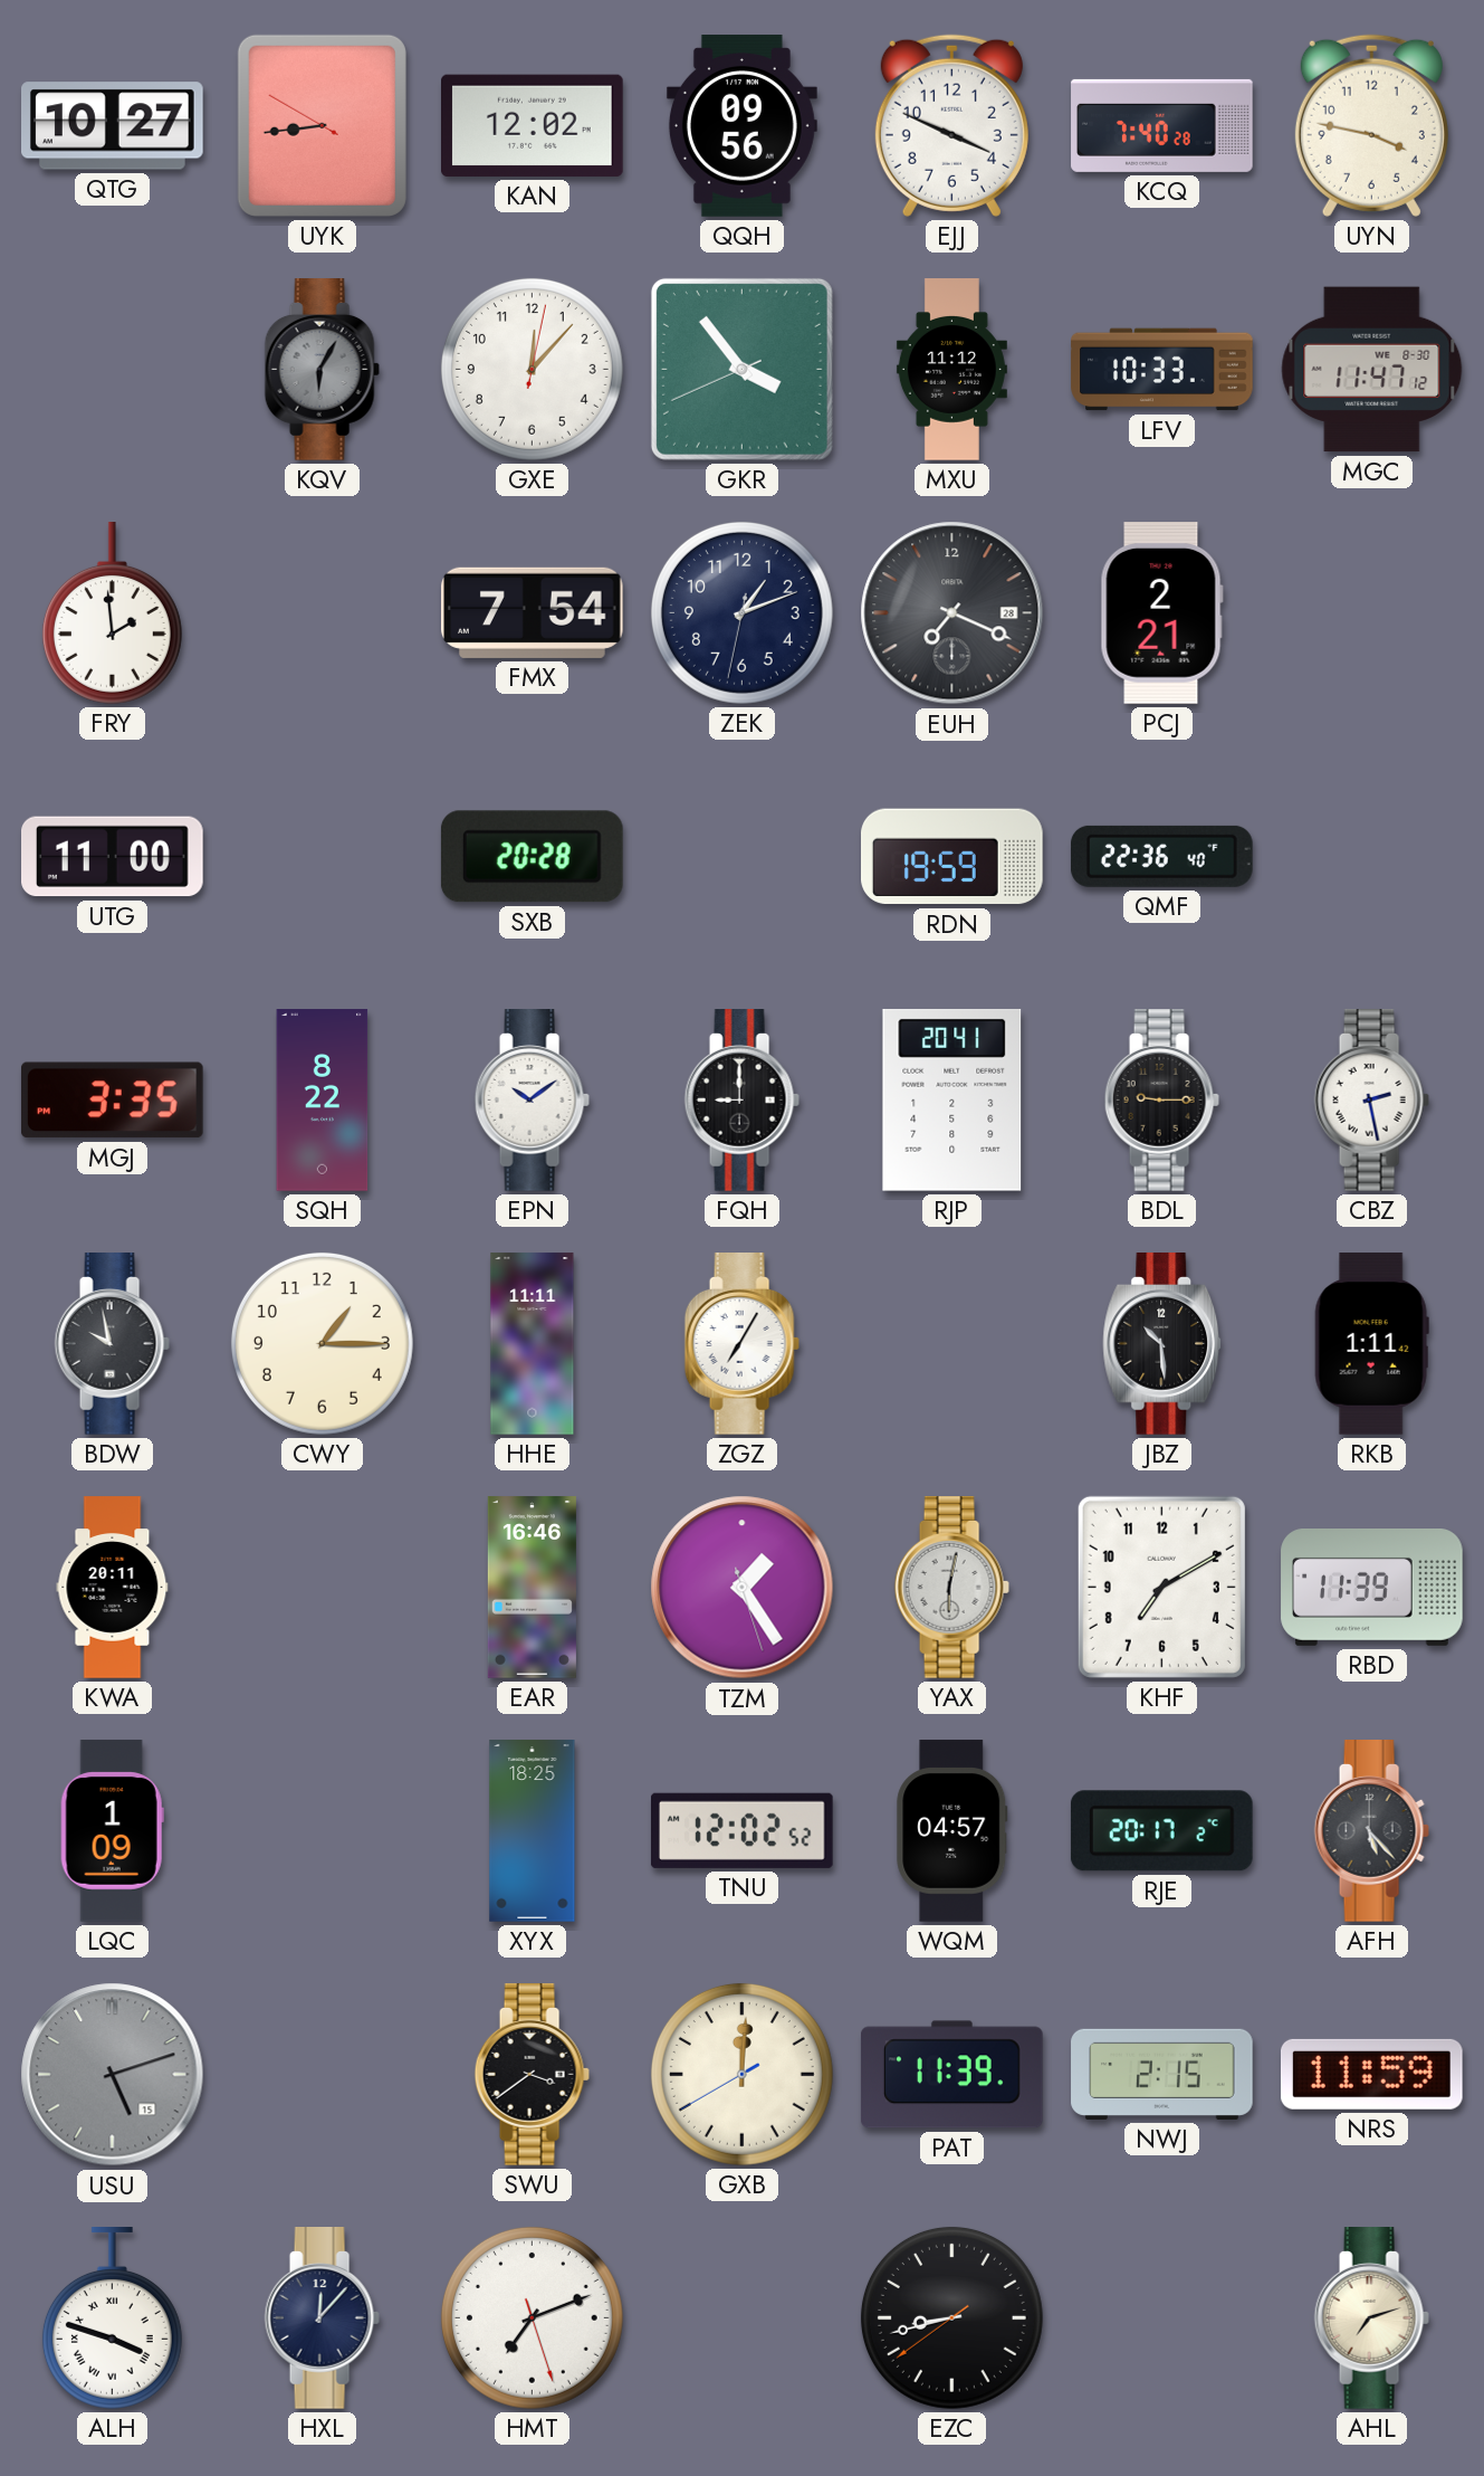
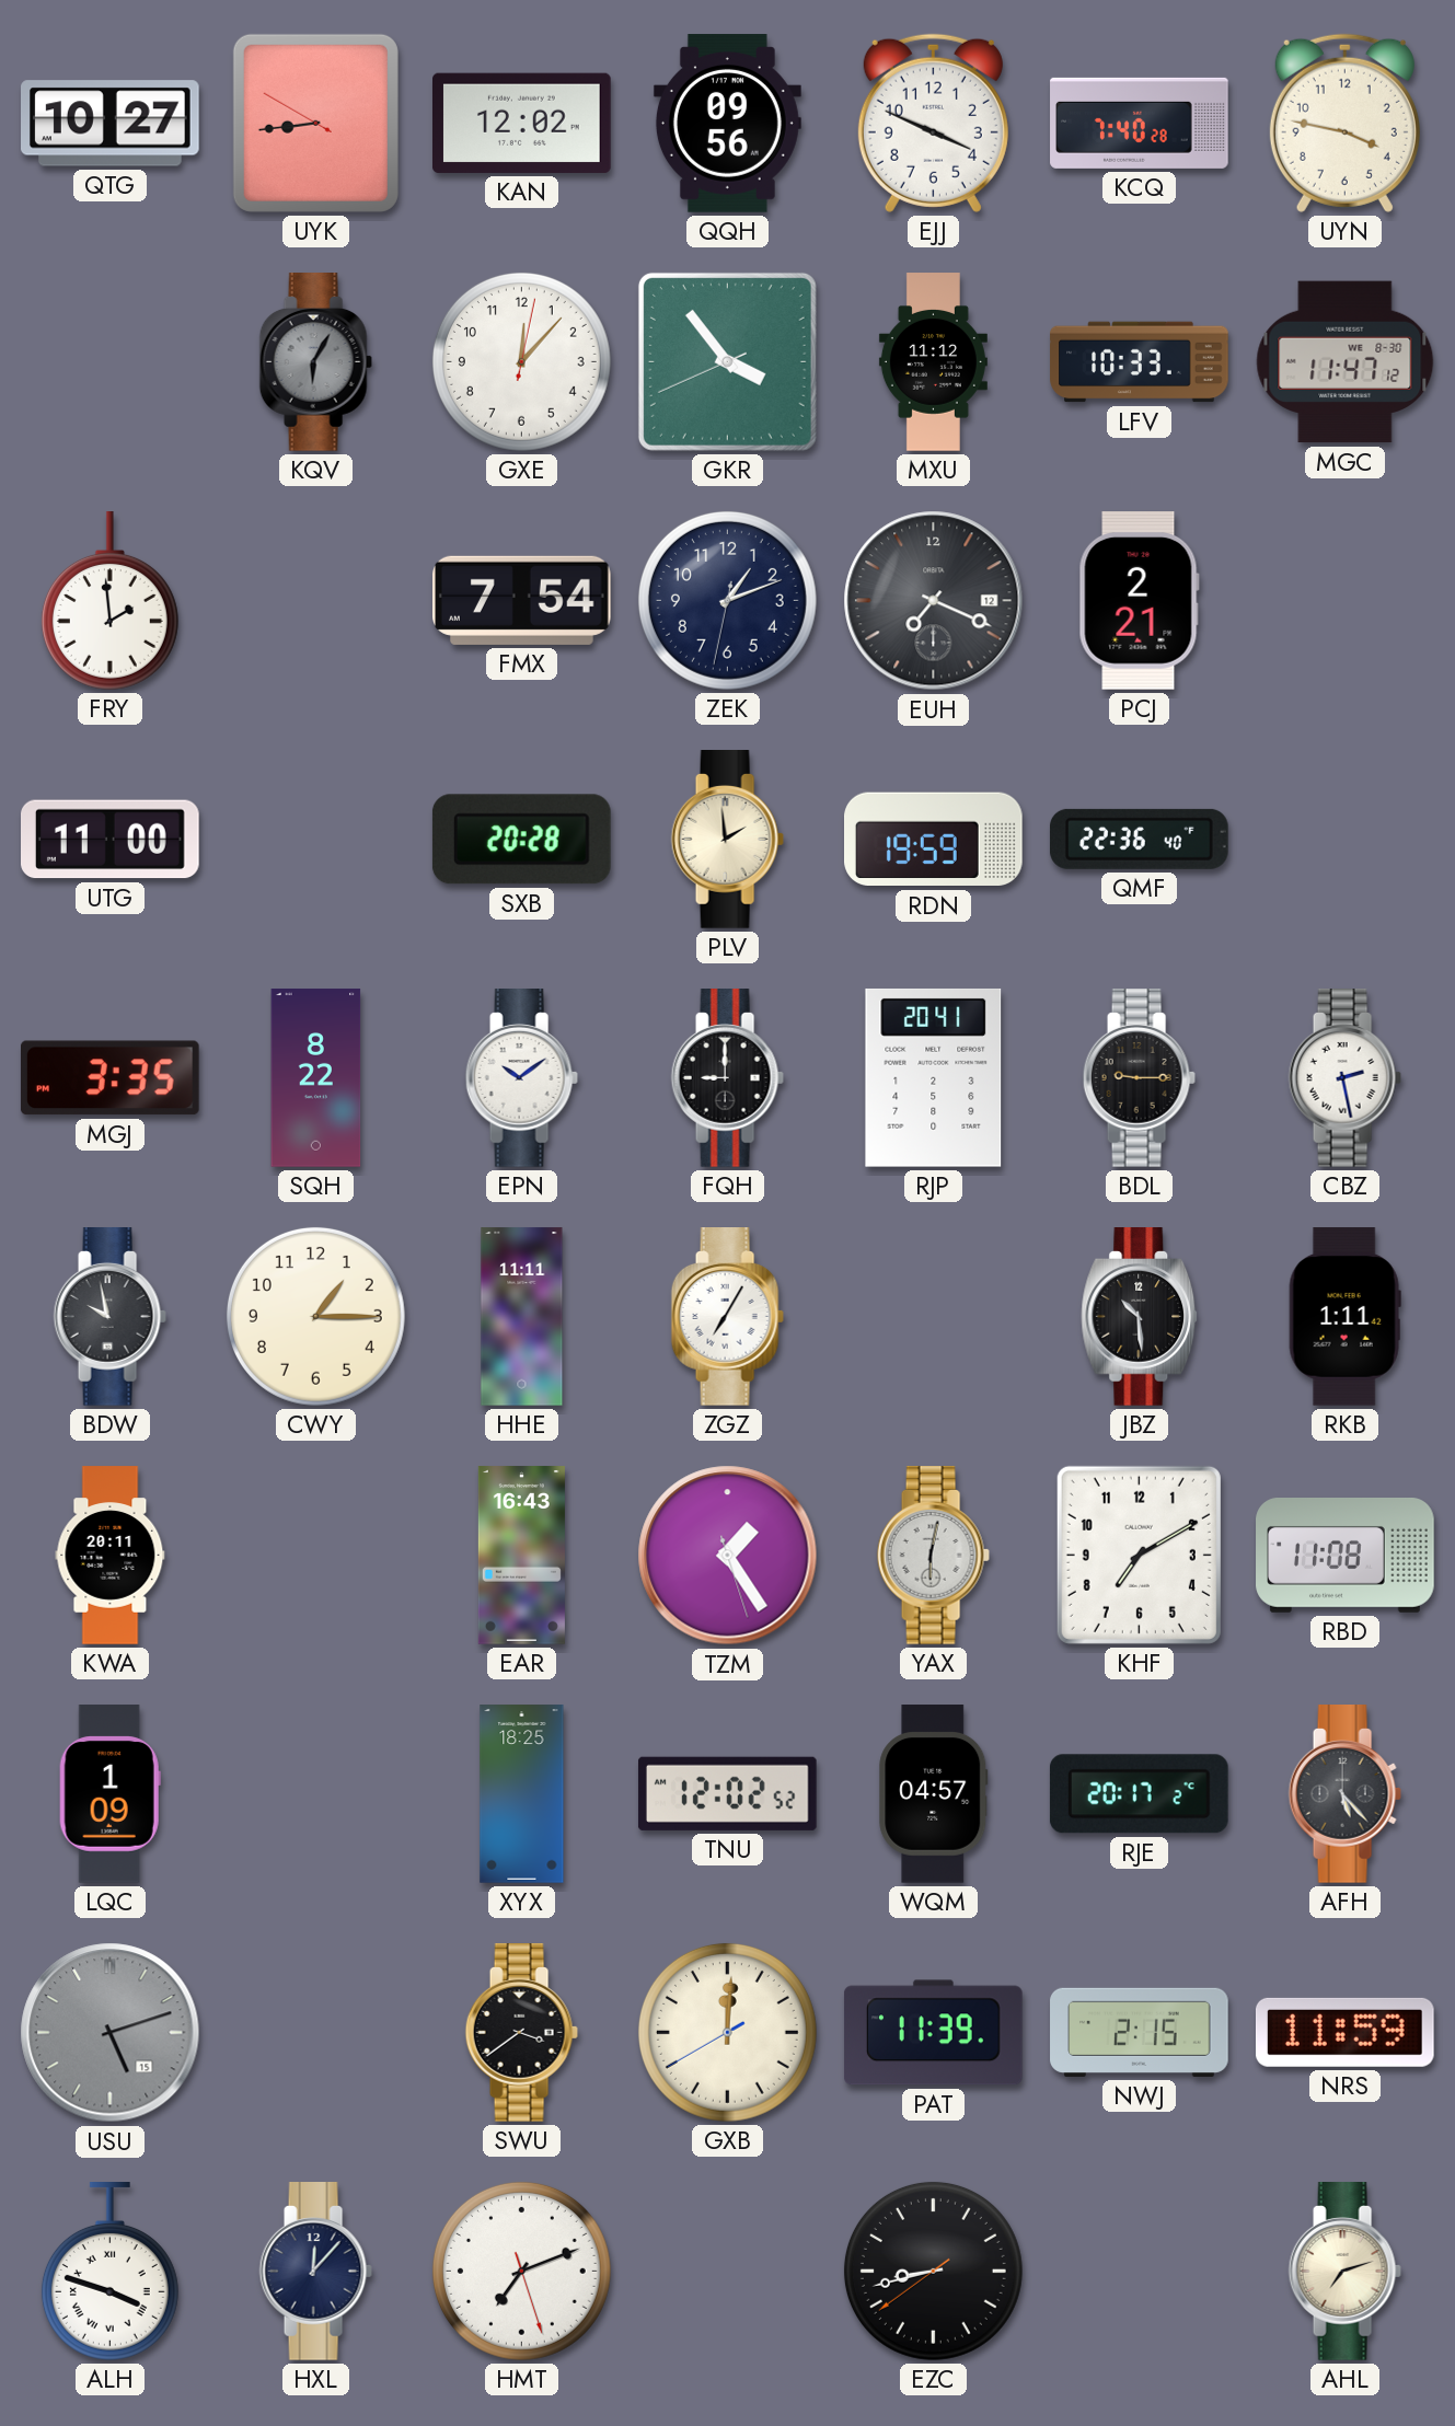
EUH date: 28 -> 12 (934, 601)
PLV: none -> 1:59 (727, 840)
EAR: 16:46 -> 16:43 (521, 1556)
RBD: 11:39 -> 11:08 (1346, 1556)
